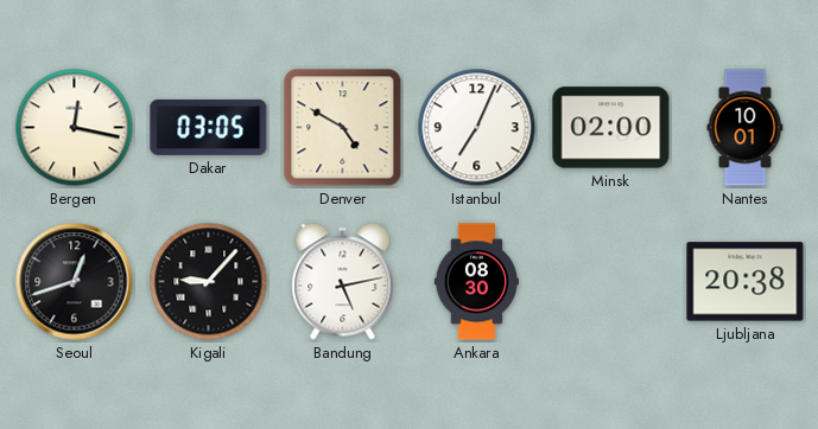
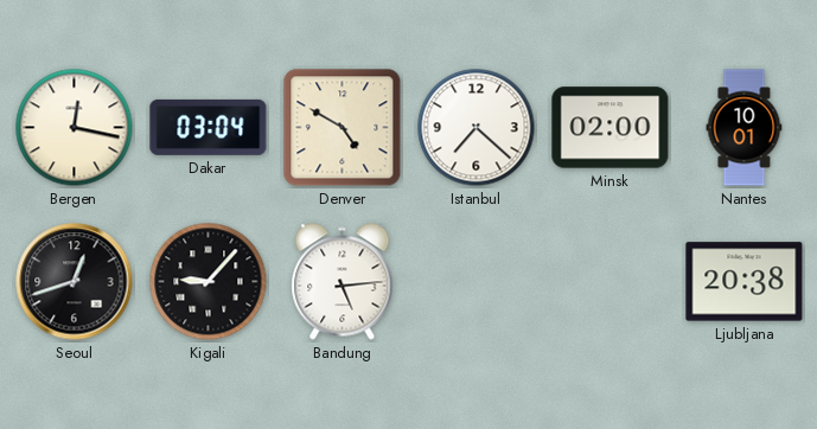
Dakar: 03:05 -> 03:04 (209, 127)
Istanbul: 7:04 -> 7:22 (477, 128)
Bandung: 5:13 -> 5:14 (343, 282)
Ankara: 08:30 -> none (476, 282)
